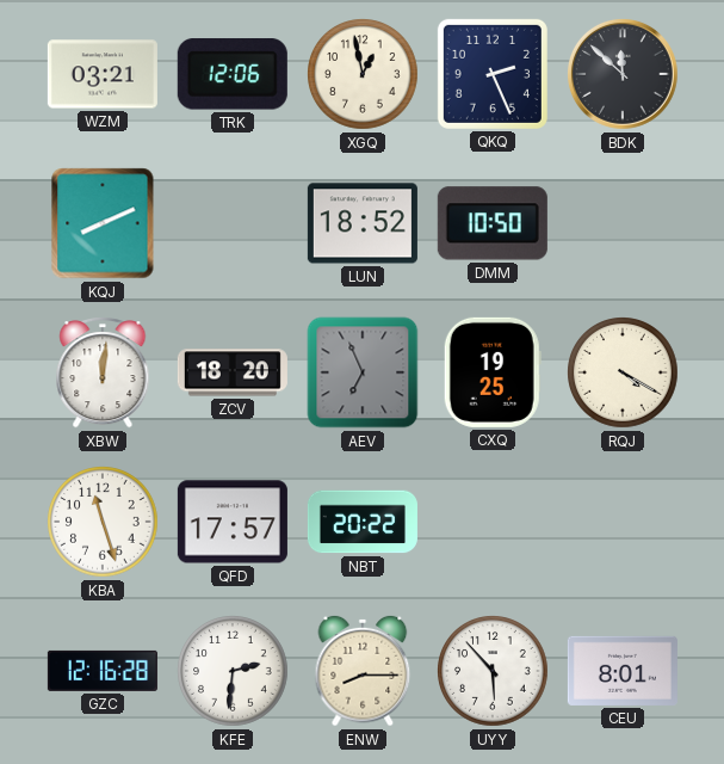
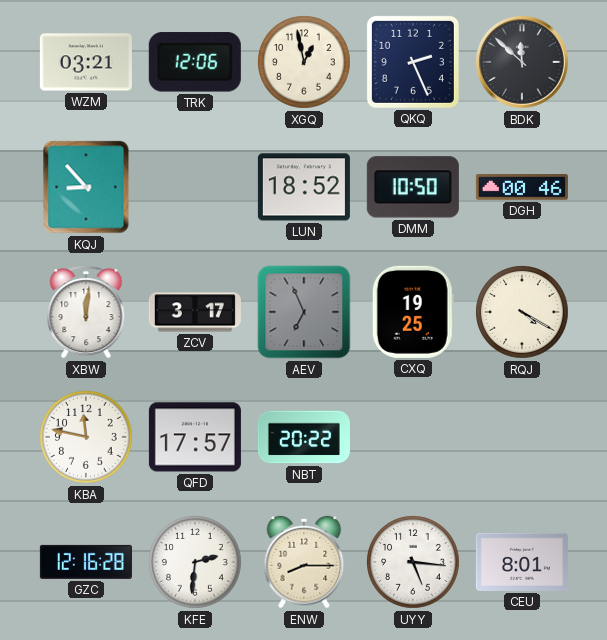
KQJ: 8:11 -> 8:53 (86, 187)
DGH: none -> 00:46 (522, 187)
ZCV: 18:20 -> 3:17 (195, 312)
KBA: 11:27 -> 11:47 (86, 437)
UYY: 5:53 -> 5:16 (413, 562)
